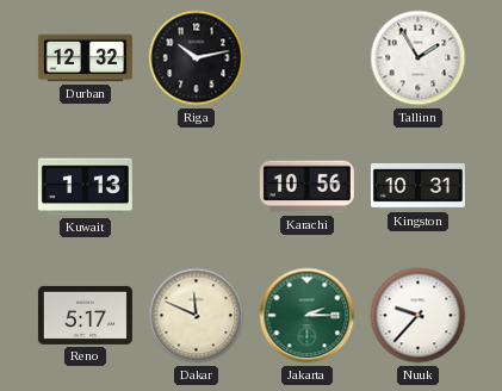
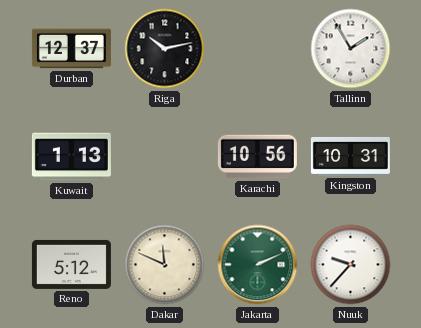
Durban: 12:32 -> 12:37 (71, 49)
Reno: 5:17 -> 5:12 (71, 264)
Jakarta: 2:15 -> 2:11 (258, 265)
